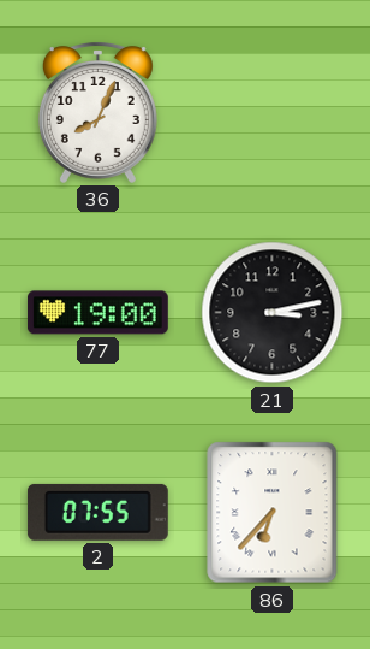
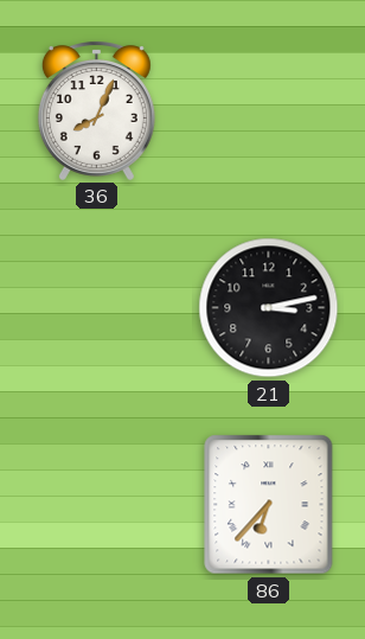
77: 19:00 -> none (97, 313)
2: 07:55 -> none (97, 512)
